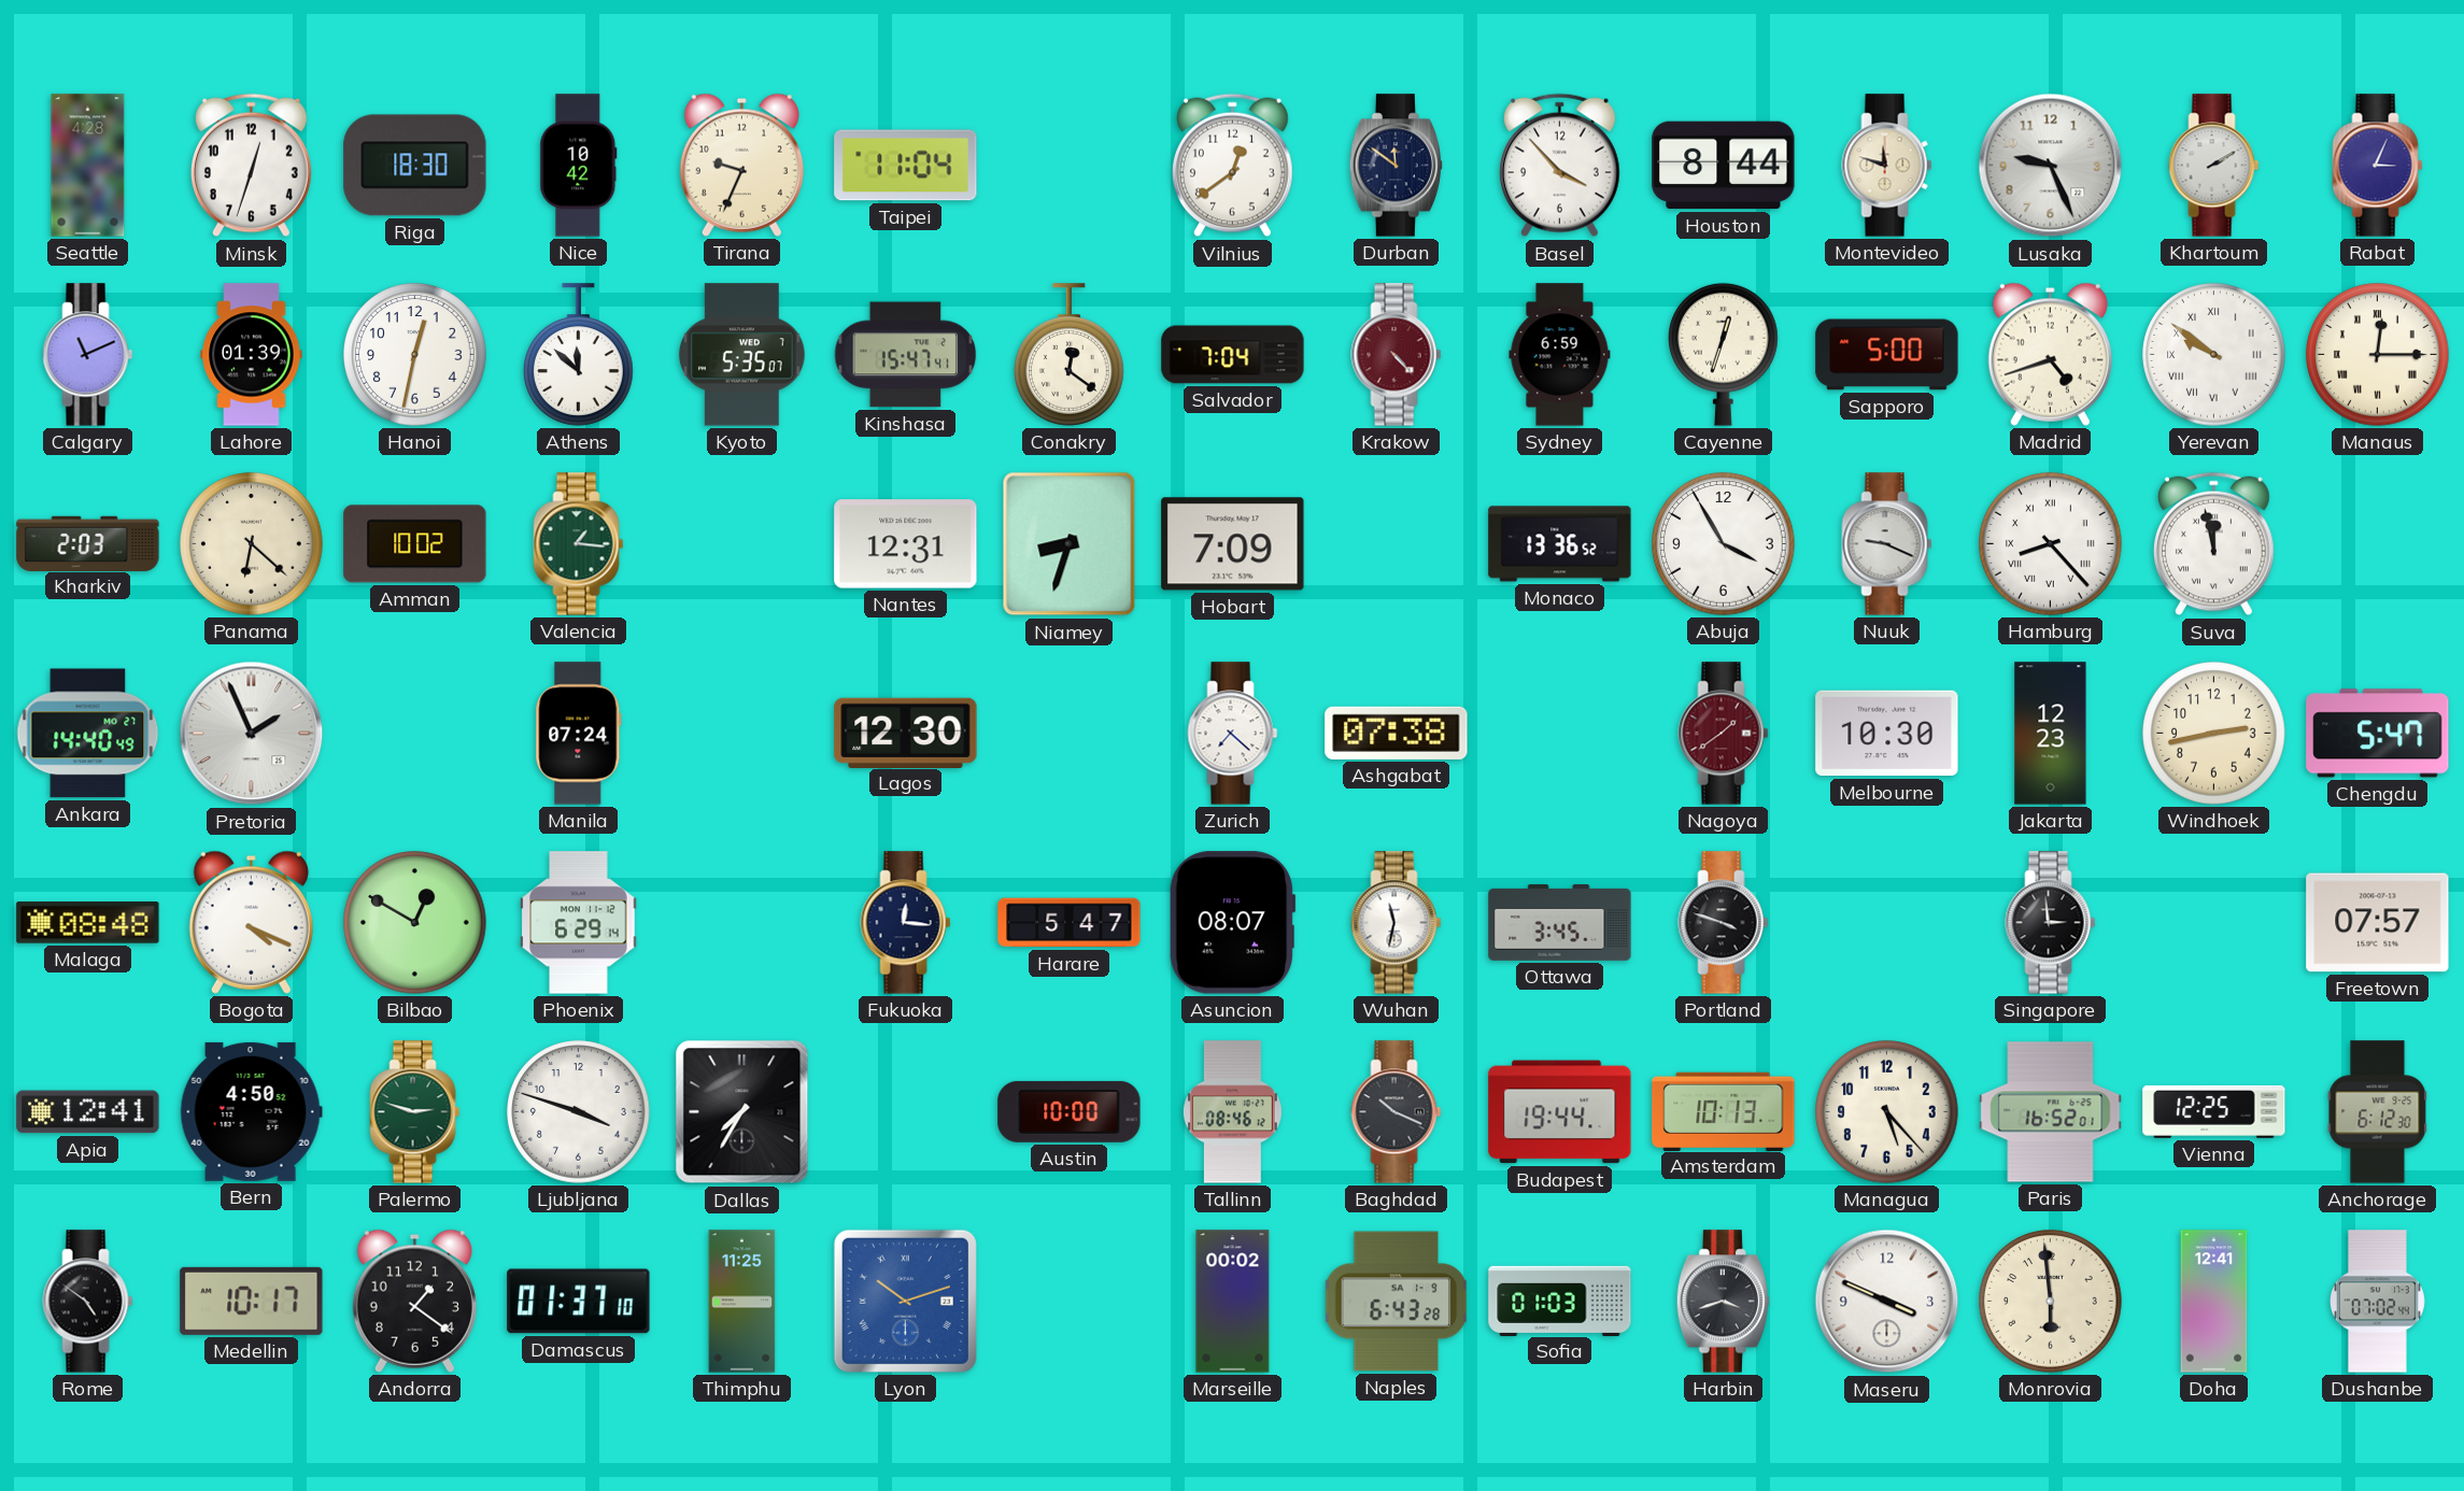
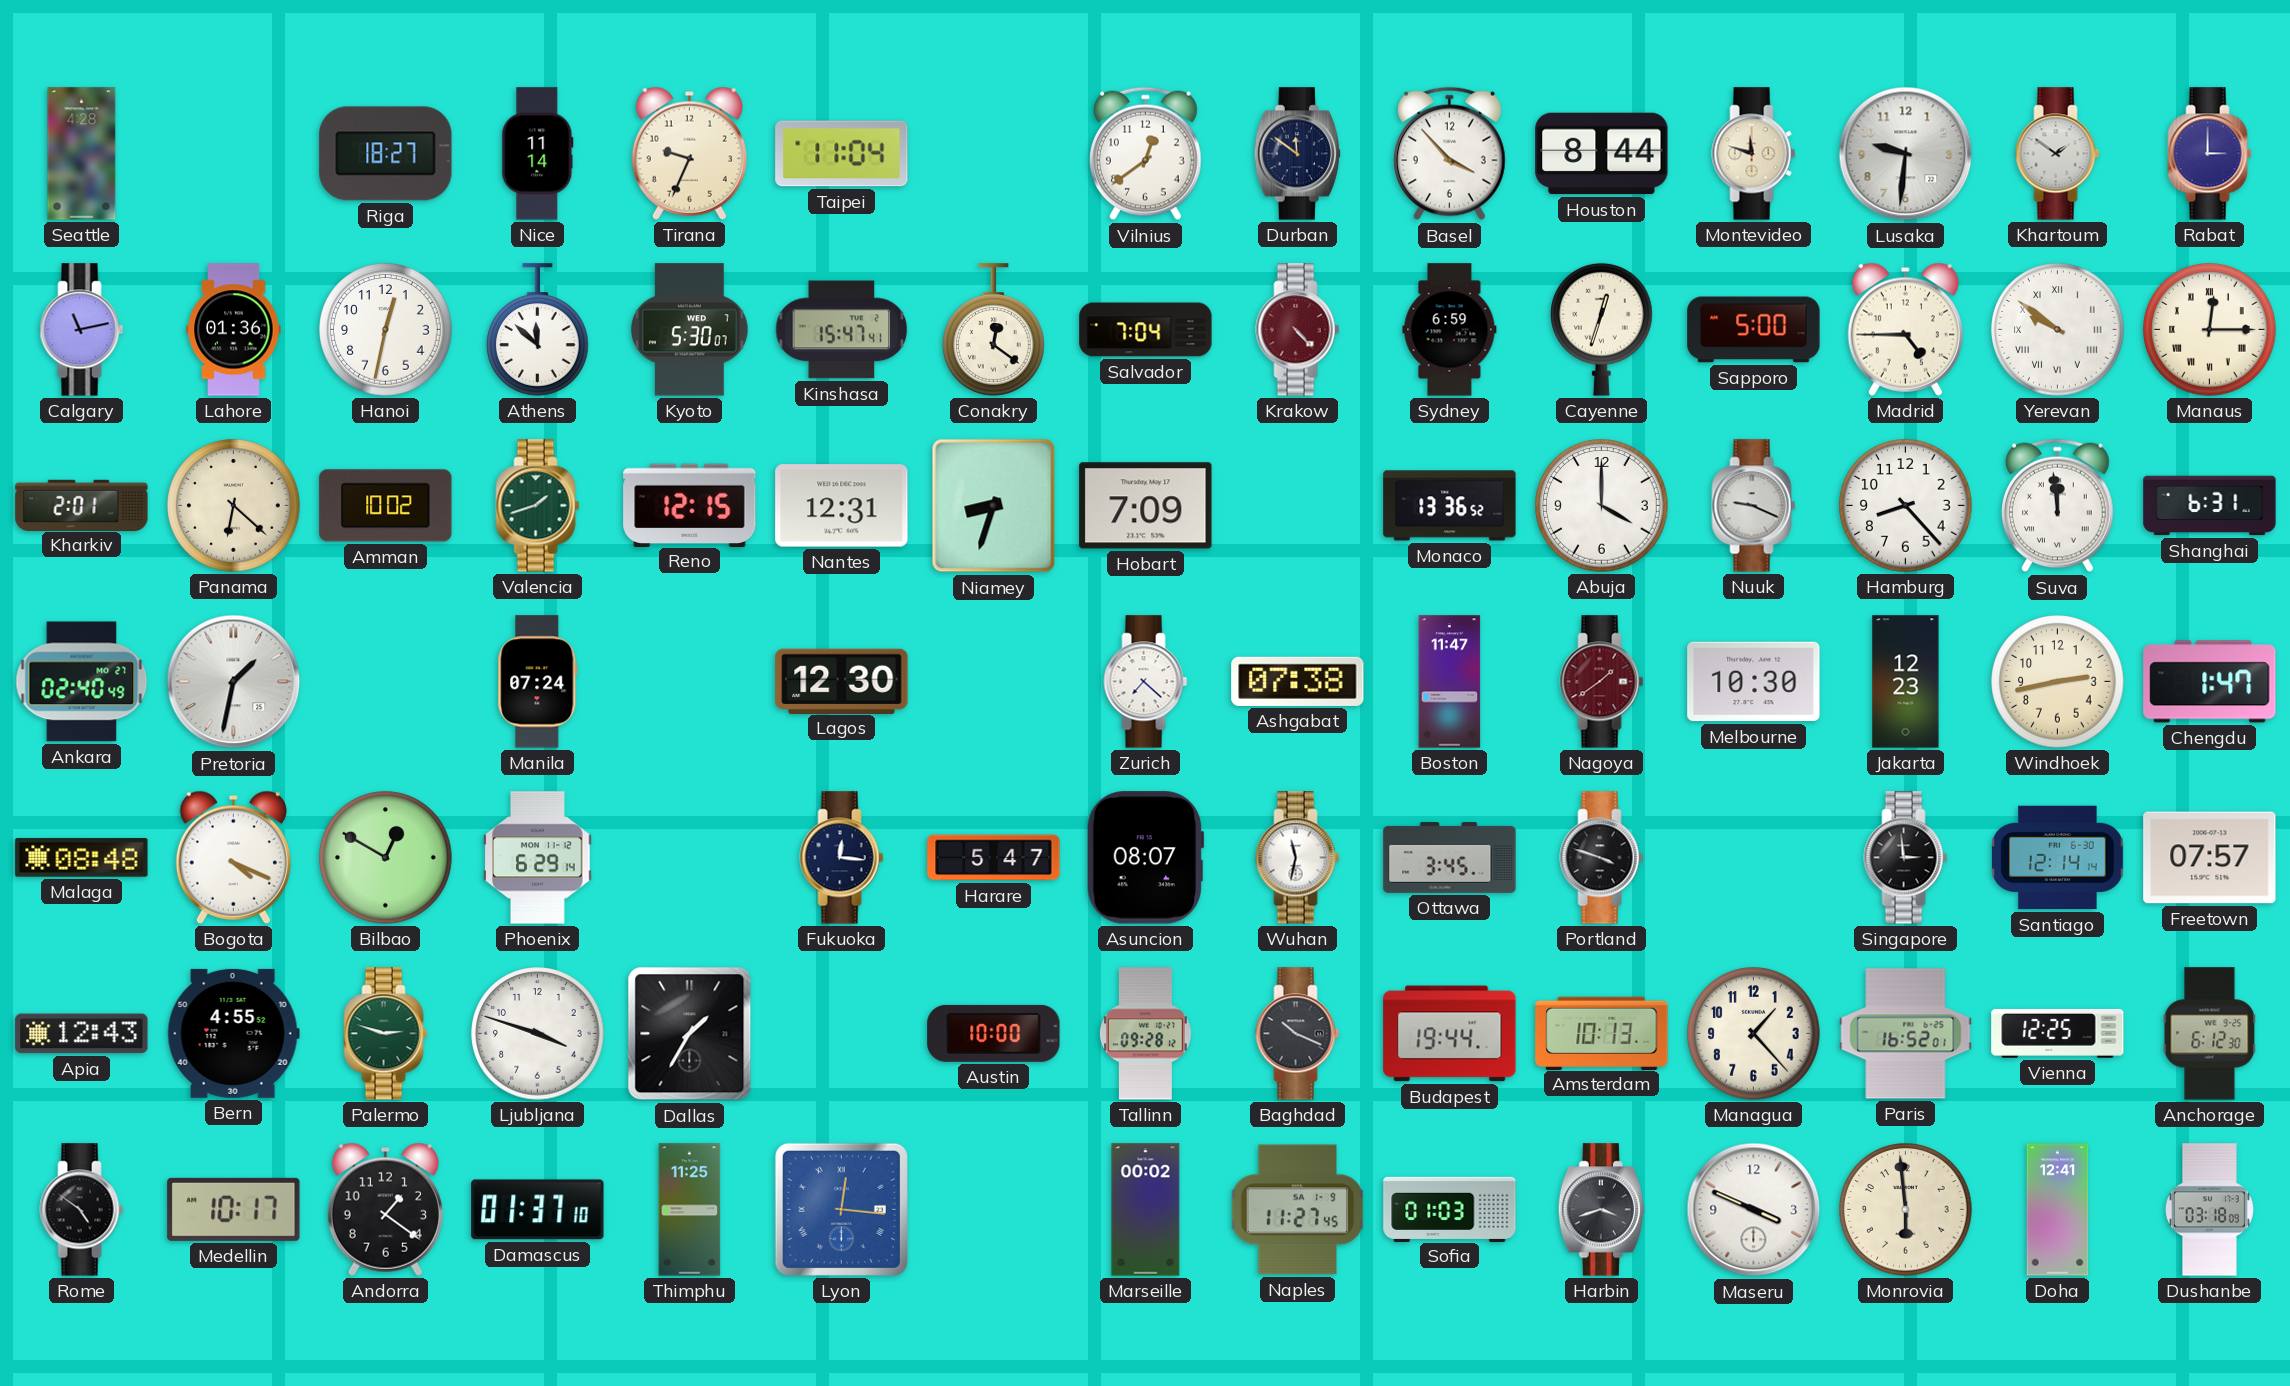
Minsk: 12:33 -> none (251, 166)
Riga: 18:30 -> 18:27 (386, 154)
Nice: 10:42 -> 11:14 (538, 154)
Lusaka: 9:26 -> 9:31 (1906, 154)
Khartoum: 2:10 -> 1:51 (2058, 154)
Rabat: 3:04 -> 3:00 (2210, 154)
Calgary: 11:11 -> 11:13 (82, 330)
Lahore: 01:39 -> 01:36 (234, 330)
Kyoto: 5:35 -> 5:30 (690, 330)
Madrid: 4:42 -> 4:45 (1905, 329)
Kharkiv: 2:03 -> 2:01 (82, 505)
Valencia: 1:16 -> 1:42 (538, 506)
Reno: none -> 12:15 (690, 505)
Abuja: 3:55 -> 4:00 (1602, 506)
Hamburg numerals: Roman -> Arabic (1906, 506)
Suva: 11:58 -> 11:59 (2057, 506)
Shanghai: none -> 6:31 (2210, 506)
Ankara: 14:40 -> 02:40 (82, 682)
Pretoria: 1:56 -> 1:32 (234, 682)
Boston: none -> 11:47 (1450, 682)
Chengdu: 5:47 -> 1:47 (2210, 682)
Santiago: none -> 12:14 (2058, 858)
Apia: 12:41 -> 12:43 (82, 1034)
Bern: 4:50 -> 4:55 (233, 1033)
Dallas: 7:35 -> 1:35 (690, 1034)
Tallinn: 08:46 -> 09:28 (1145, 1034)
Managua: 5:23 -> 1:23 (1754, 1034)
Lyon: 10:12 -> 12:16 (841, 1209)
Naples: 6:43 -> 11:27 (1298, 1210)
Dushanbe: 07:02 -> 03:18 (2210, 1210)
